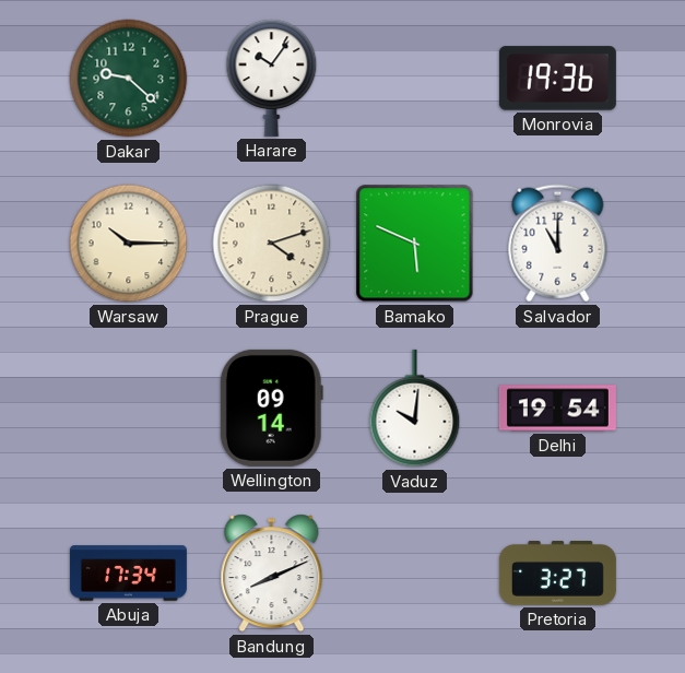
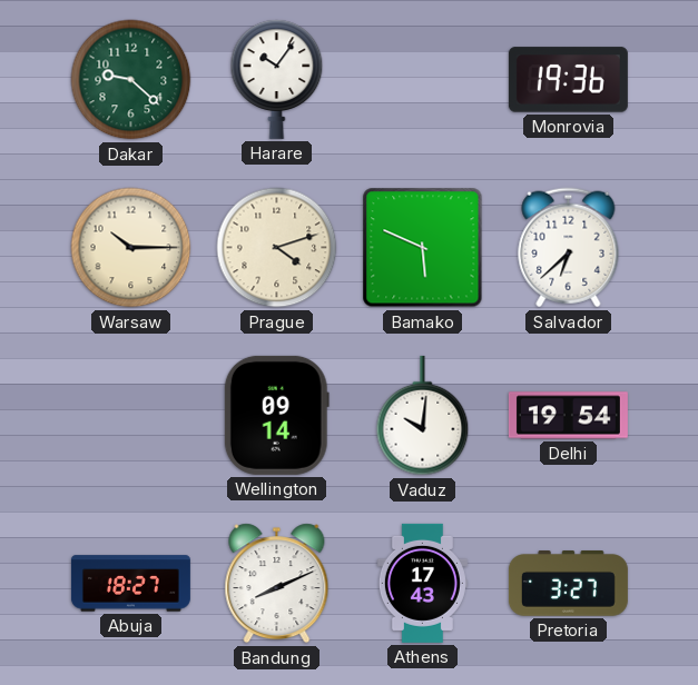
Salvador: 11:00 -> 6:38 (569, 248)
Abuja: 17:34 -> 18:27 (130, 584)
Athens: none -> 17:43 (422, 583)
